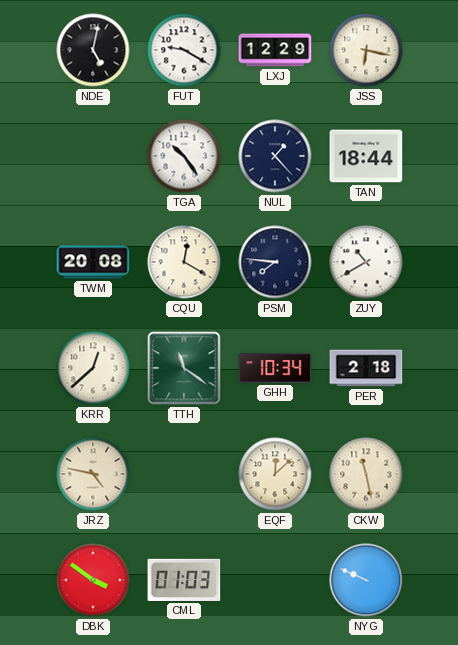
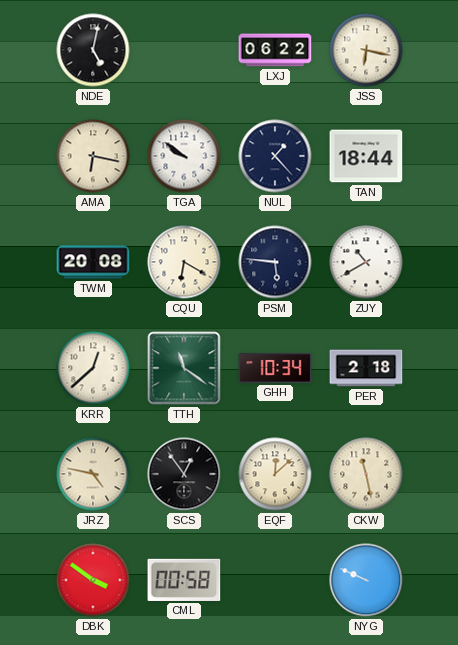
FUT: 9:20 -> none (184, 50)
LXJ: 12:29 -> 06:22 (275, 50)
AMA: none -> 6:17 (93, 156)
TGA: 10:24 -> 9:51 (184, 156)
CQU: 12:20 -> 6:20 (184, 262)
PSM: 7:46 -> 5:46 (275, 262)
SCS: none -> 12:54 (184, 474)
CML: 01:03 -> 00:58 (184, 580)
